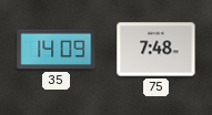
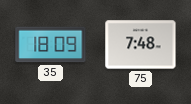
35: 14:09 -> 18:09 (51, 45)
